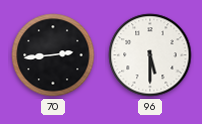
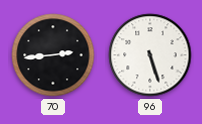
96: 5:30 -> 5:27 (150, 55)
